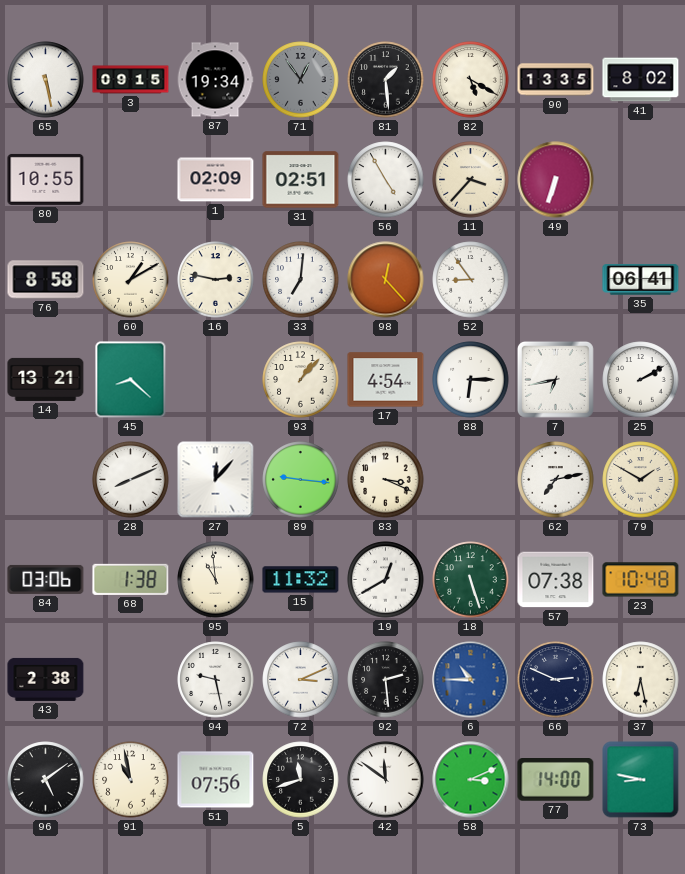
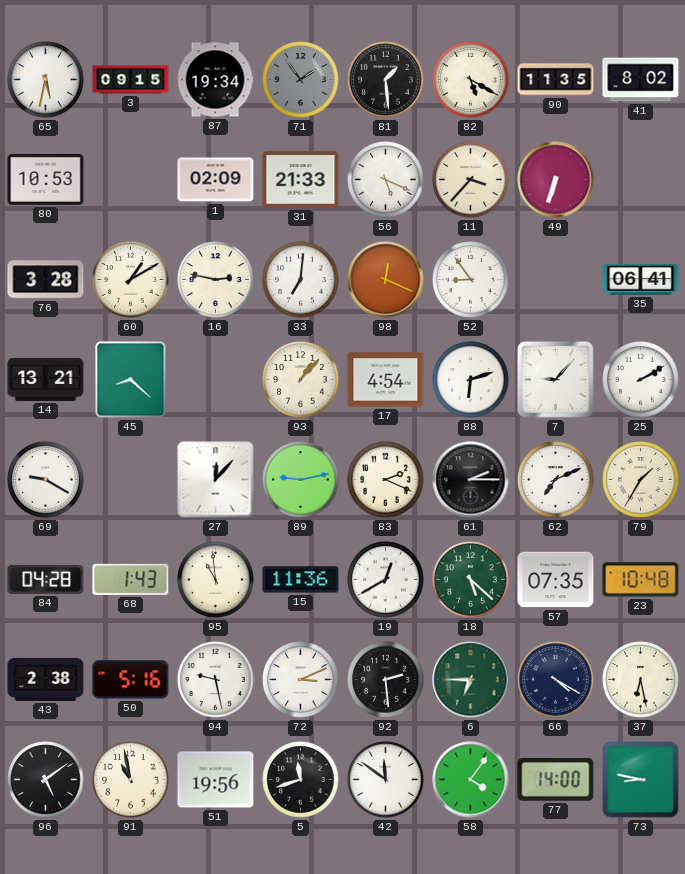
65: 5:28 -> 5:32 (46, 80)
71: 12:54 -> 1:54 (301, 80)
90: 13:35 -> 11:35 (556, 80)
80: 10:55 -> 10:53 (46, 179)
31: 02:51 -> 21:33 (301, 180)
56: 4:55 -> 5:19 (386, 180)
76: 8:58 -> 3:28 (46, 280)
98: 12:23 -> 12:19 (386, 280)
88: 6:15 -> 6:12 (471, 380)
7: 6:43 -> 9:07 (555, 379)
69: none -> 9:20 (46, 480)
28: 8:11 -> none (131, 480)
89: 9:16 -> 9:13 (301, 480)
83: 3:19 -> 2:19 (386, 480)
61: none -> 2:15 (471, 480)
62: 7:13 -> 7:11 (556, 480)
79: 1:50 -> 1:35 (641, 480)
84: 03:06 -> 04:28 (46, 579)
68: 1:38 -> 1:43 (131, 579)
15: 11:32 -> 11:36 (301, 580)
18: 5:27 -> 5:22 (471, 580)
57: 07:38 -> 07:35 (556, 580)
50: none -> 5:16 (131, 680)
6: 10:45 -> 6:45 (471, 680)
6 dial: blue -> green (471, 680)
66: 2:49 -> 4:20 (556, 680)
51: 07:56 -> 19:56 (216, 780)
58: 3:11 -> 4:06 (471, 780)
